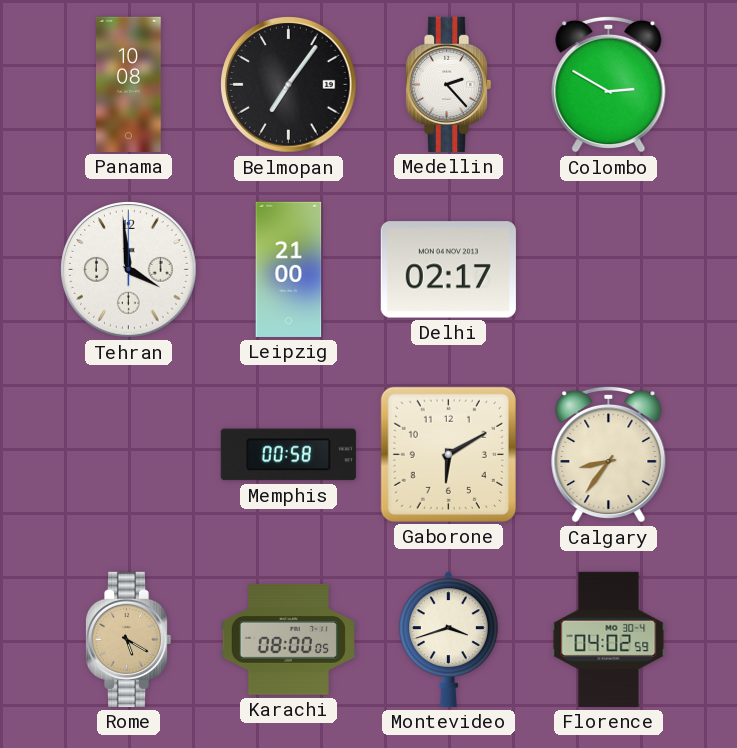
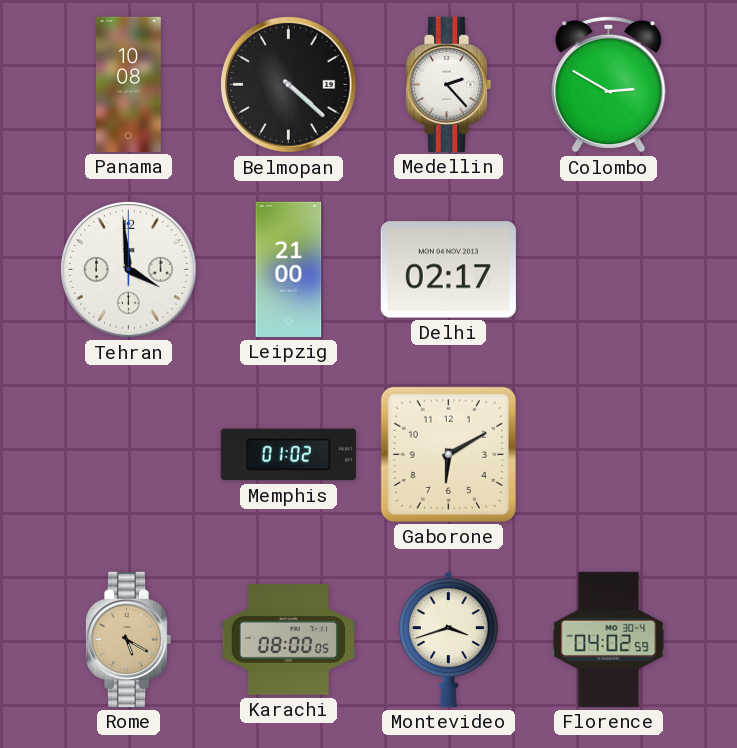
Belmopan: 7:06 -> 4:22 (289, 85)
Memphis: 00:58 -> 01:02 (288, 455)
Calgary: 8:36 -> none (609, 454)
